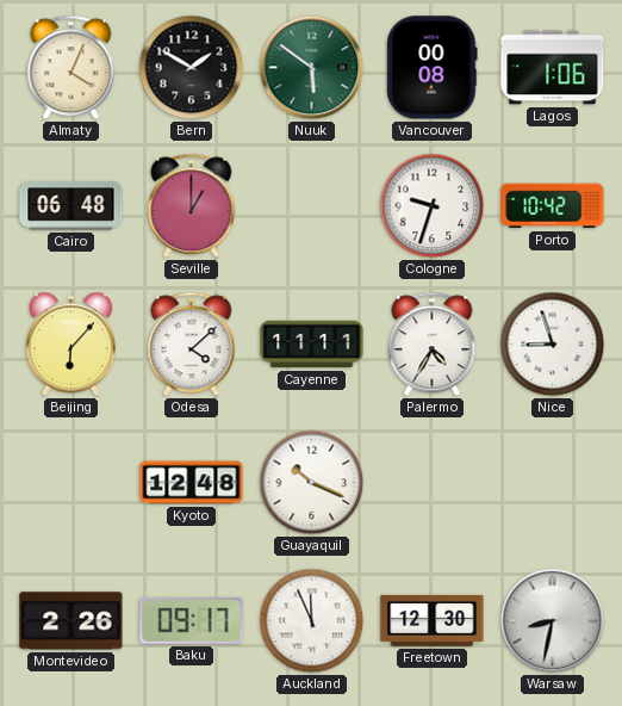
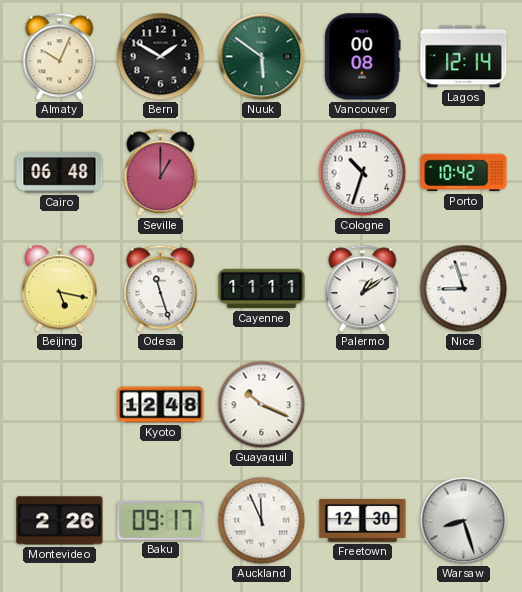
Almaty: 4:04 -> 10:04 (60, 57)
Lagos: 1:06 -> 12:14 (464, 57)
Cologne: 9:33 -> 10:33 (363, 173)
Beijing: 6:07 -> 5:17 (59, 289)
Odesa: 4:08 -> 11:27 (161, 289)
Palermo: 4:35 -> 1:09 (363, 289)
Warsaw: 8:32 -> 8:27 (464, 521)
